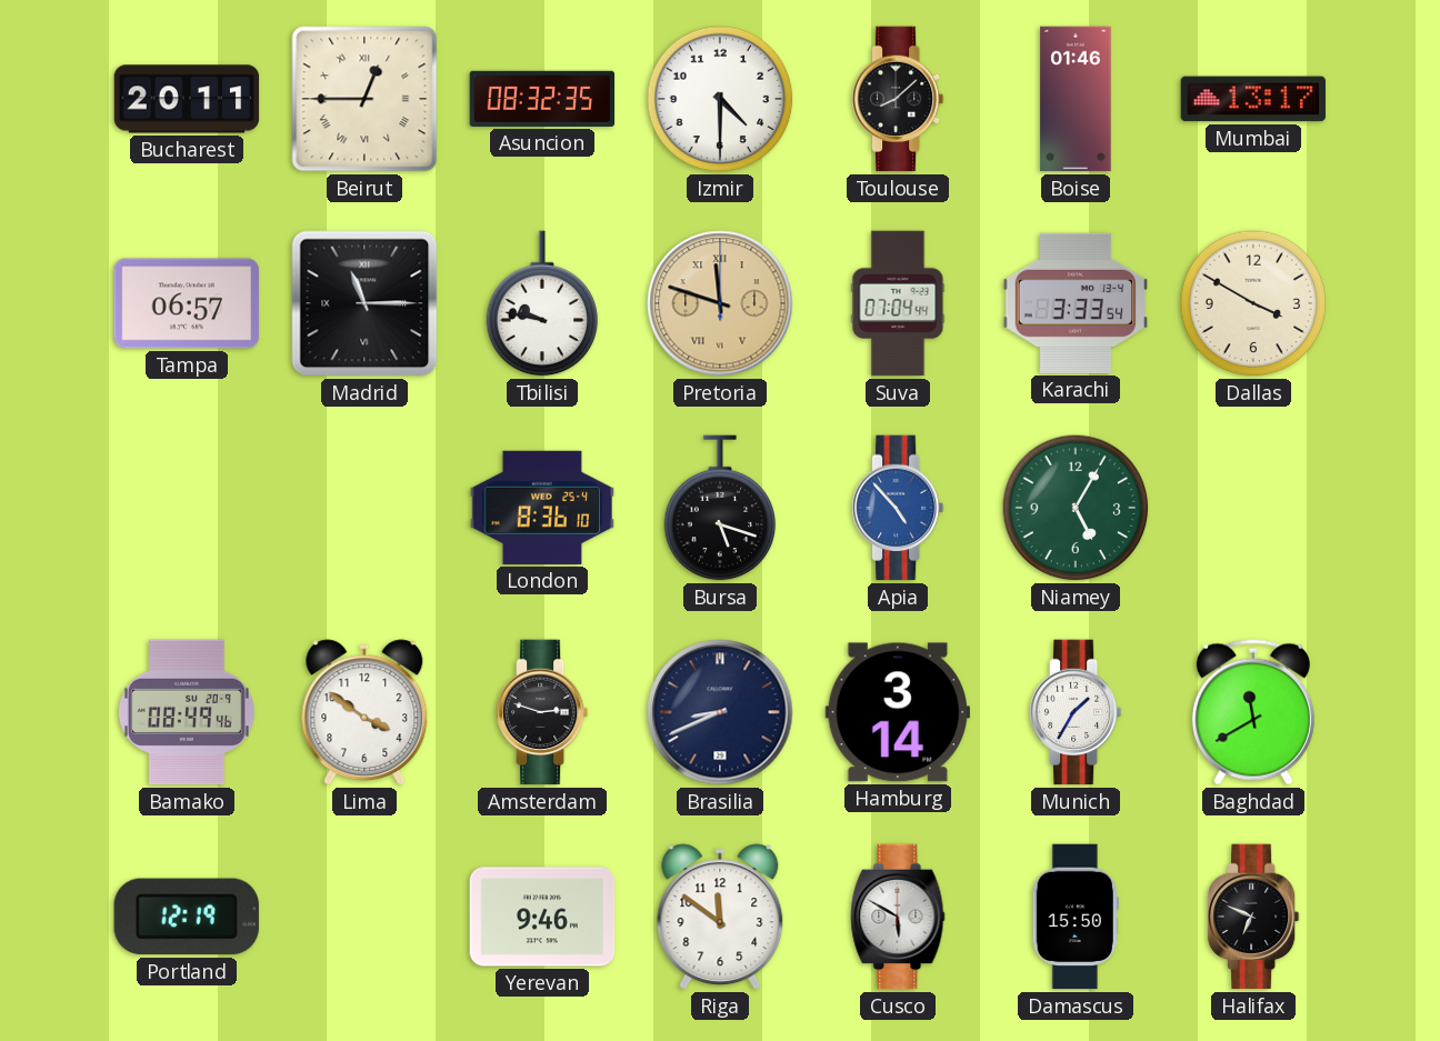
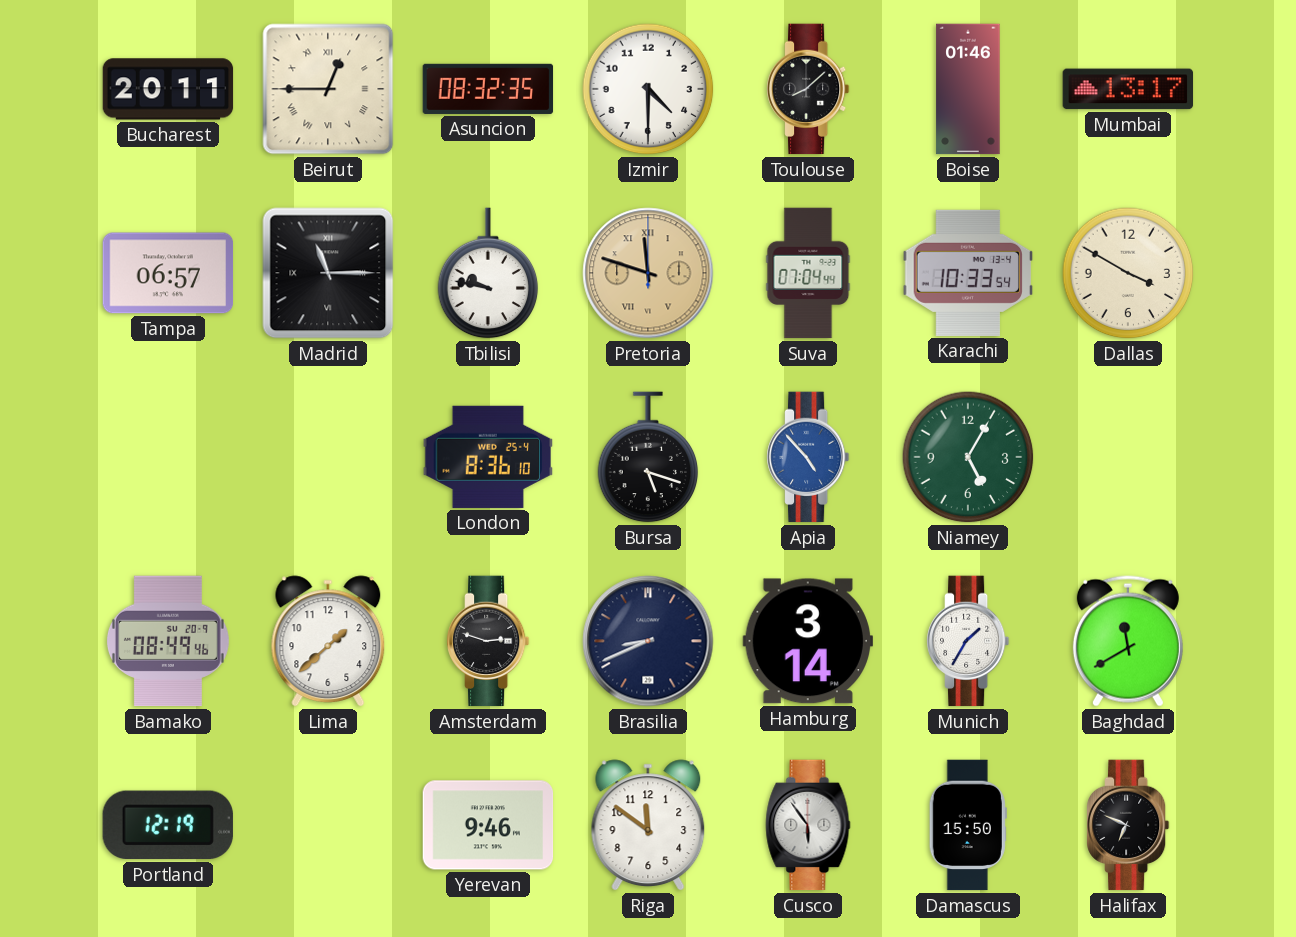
Karachi: 3:33 -> 10:33 (968, 273)
Lima: 3:51 -> 1:38 (328, 641)
Cusco: 5:50 -> 5:54 (808, 825)
